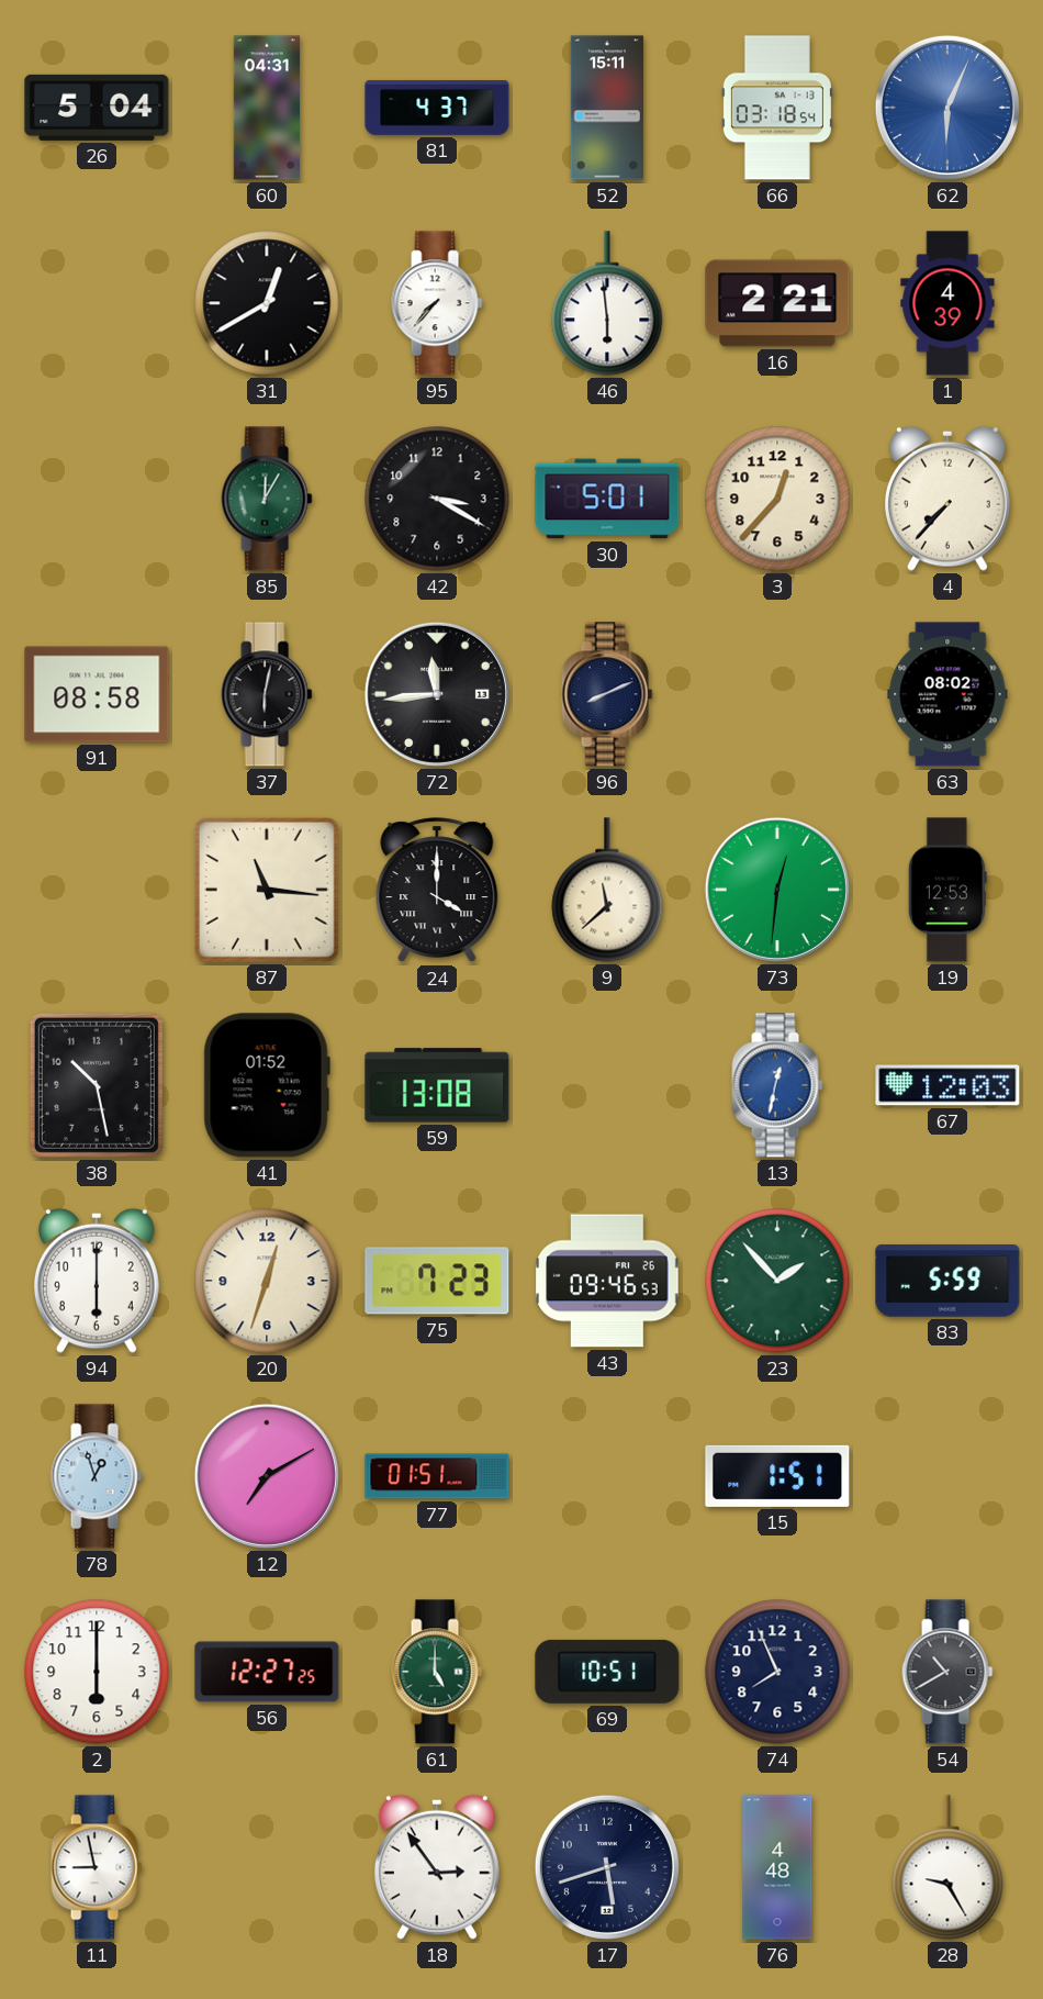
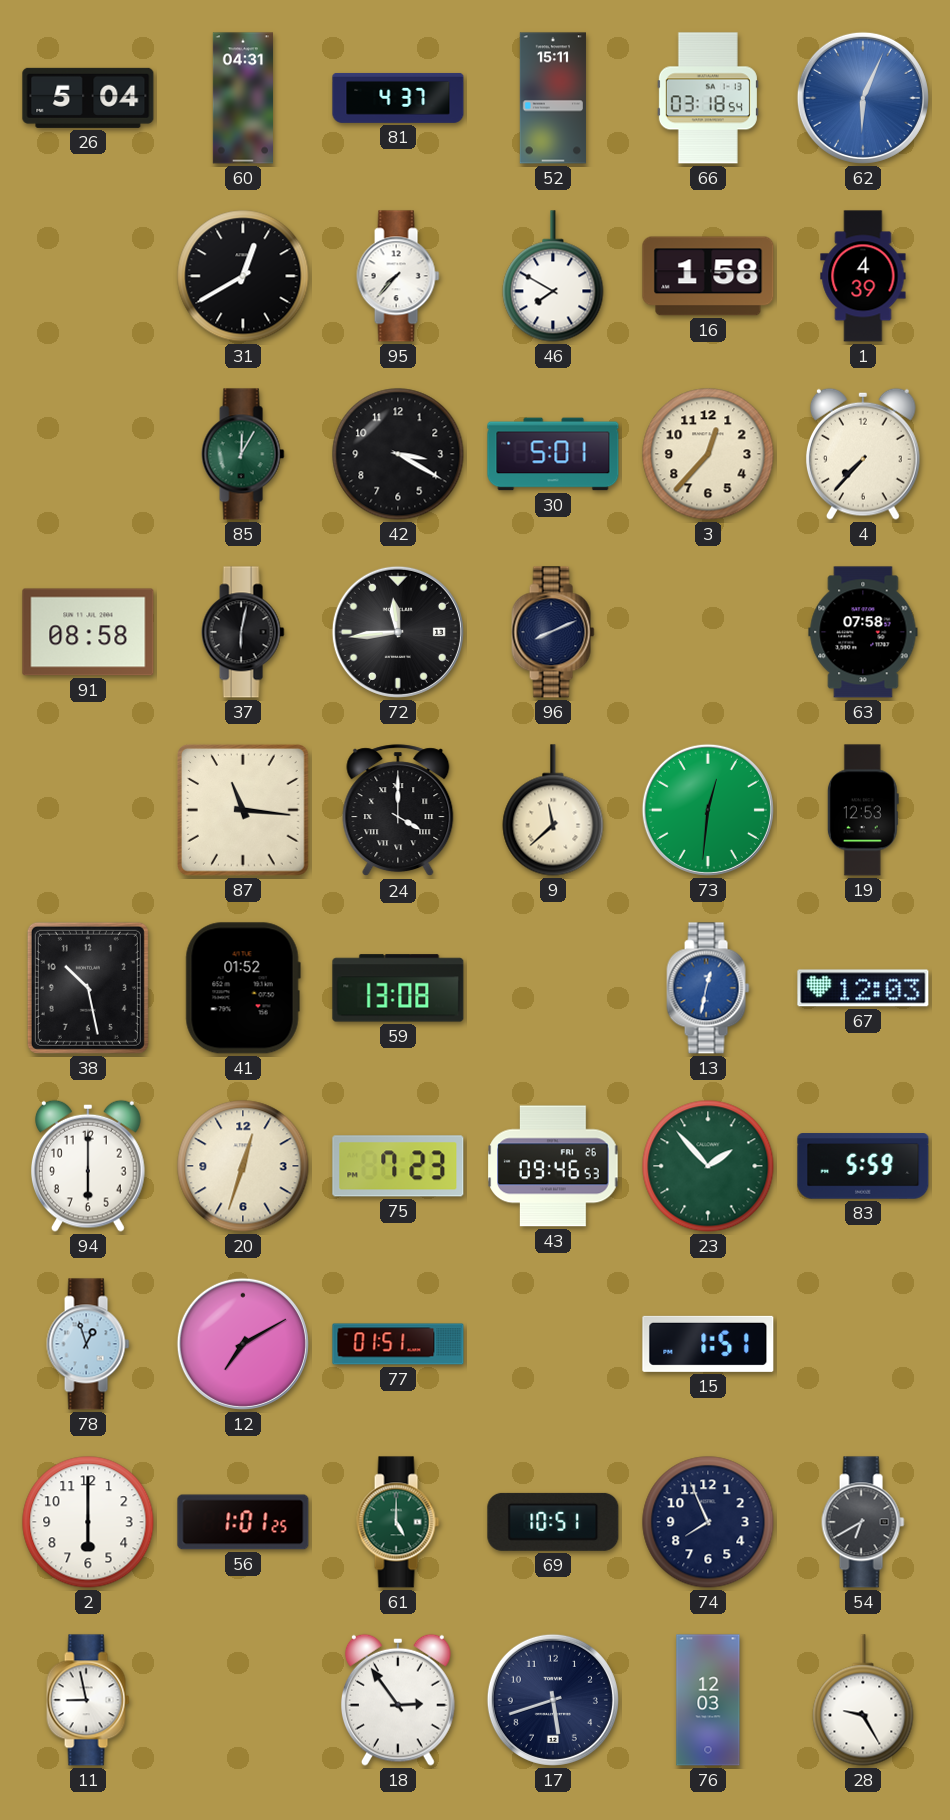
46: 5:59 -> 7:50 (553, 276)
16: 2:21 -> 1:58 (708, 276)
63: 08:02 -> 07:58 (863, 632)
56: 12:27 -> 1:01 (243, 1522)
54: 10:40 -> 6:40 (863, 1522)
76: 4:48 -> 12:03 (708, 1700)
